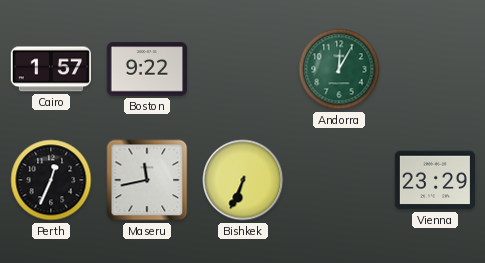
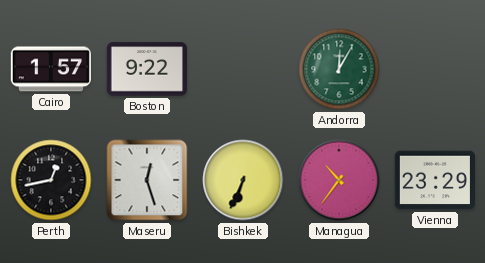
Perth: 12:34 -> 12:43 (51, 180)
Maseru: 11:43 -> 12:27 (147, 180)
Managua: none -> 10:36 (339, 180)
